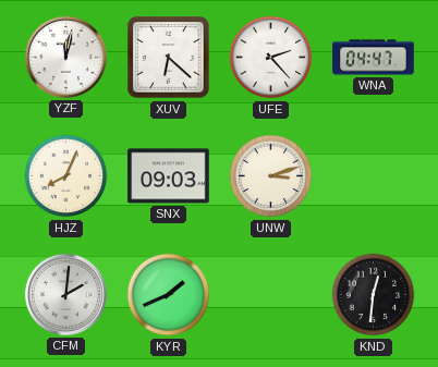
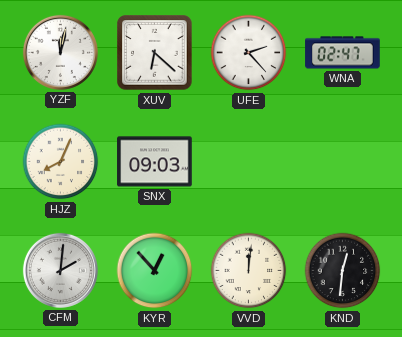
WNA: 04:47 -> 02:47 (343, 53)
UNW: 3:12 -> none (271, 176)
KYR: 1:41 -> 12:53 (155, 271)
VVD: none -> 12:01 (249, 271)
